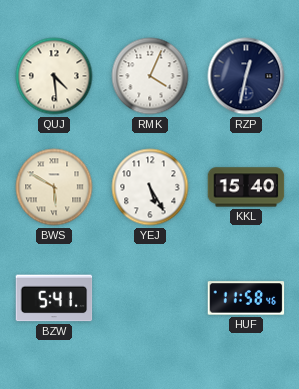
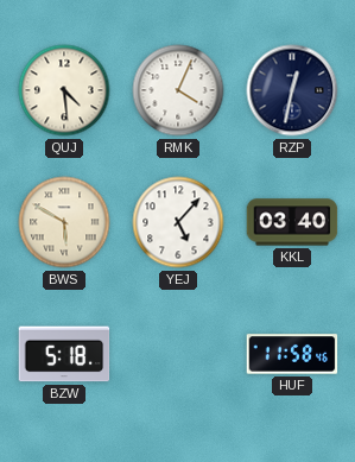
YEJ: 5:25 -> 5:07 (178, 222)
KKL: 15:40 -> 03:40 (292, 222)
BZW: 5:41 -> 5:18 (64, 354)
